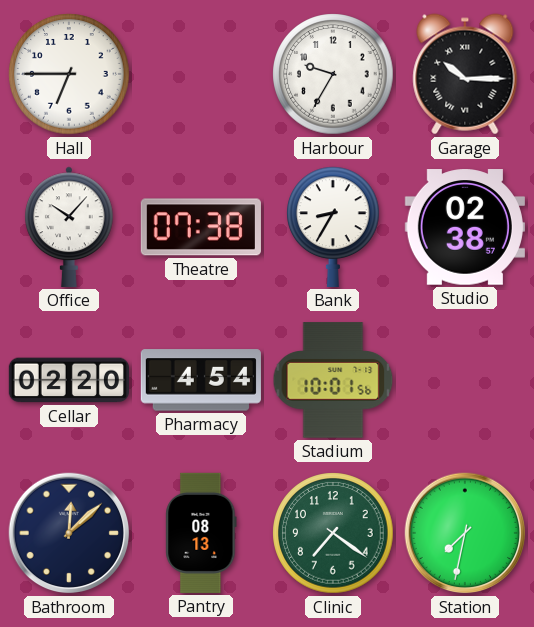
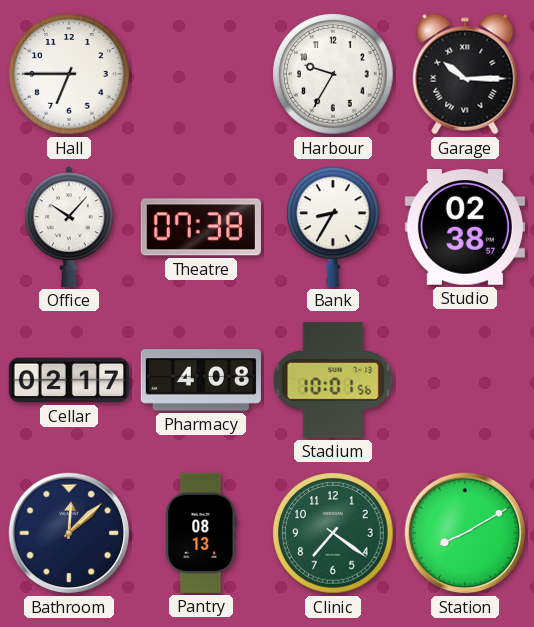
Cellar: 02:20 -> 02:17 (69, 380)
Pharmacy: 4:54 -> 4:08 (201, 380)
Station: 7:32 -> 8:10 (465, 533)
